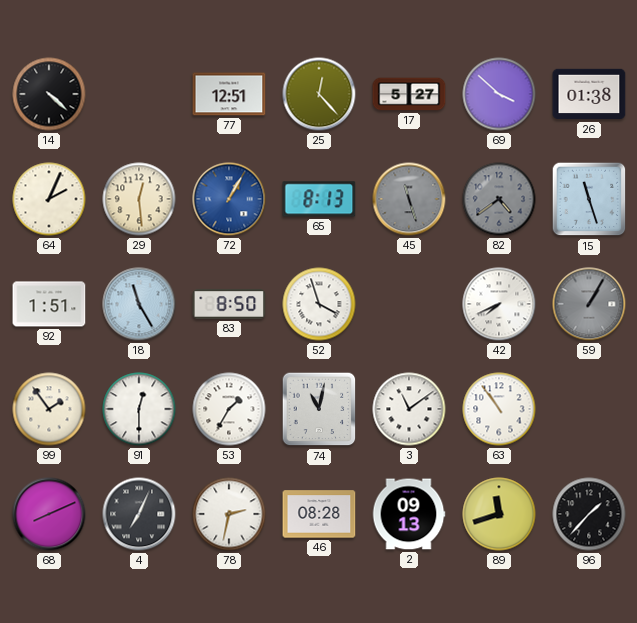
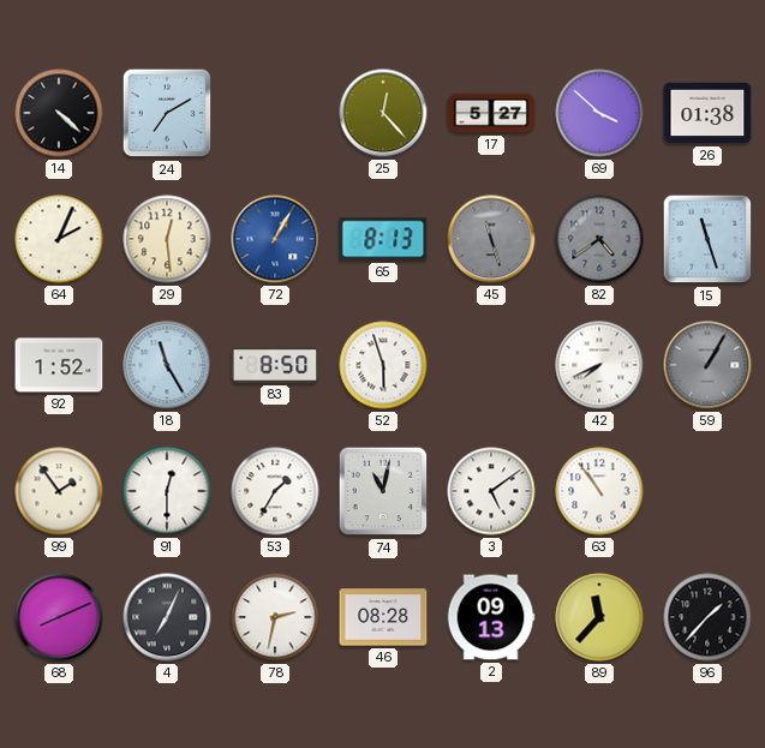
24: none -> 7:10 (167, 113)
77: 12:51 -> none (229, 94)
92: 1:51 -> 1:52 (59, 365)
52: 3:57 -> 5:57 (383, 365)
3: 11:09 -> 5:09 (491, 491)
89: 11:42 -> 11:37 (599, 617)
